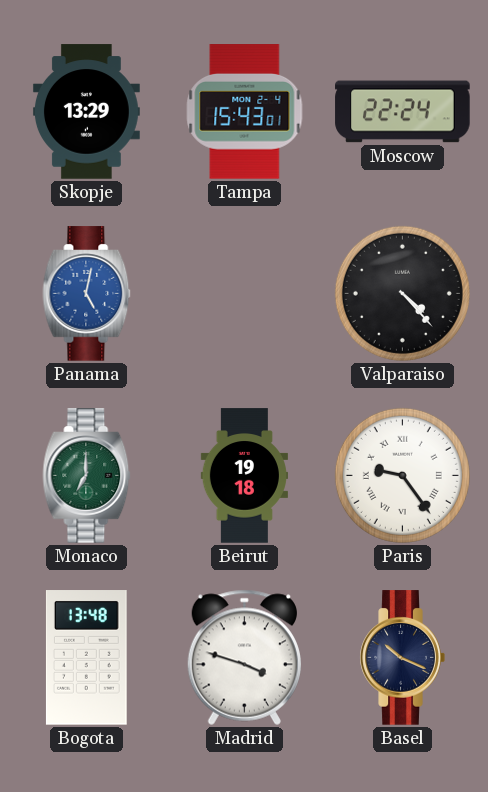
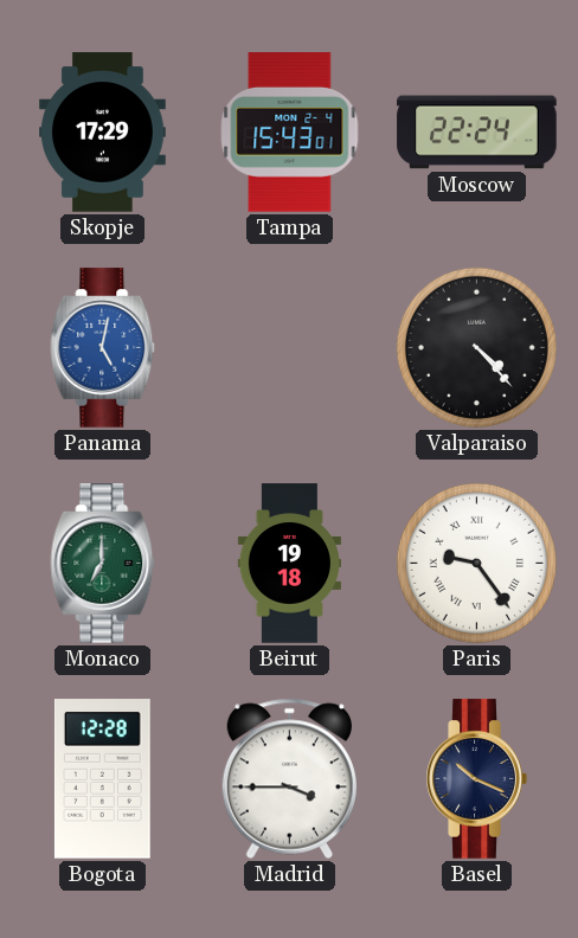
Skopje: 13:29 -> 17:29 (102, 133)
Bogota: 13:48 -> 12:28 (102, 779)
Madrid: 3:48 -> 3:45 (289, 778)
